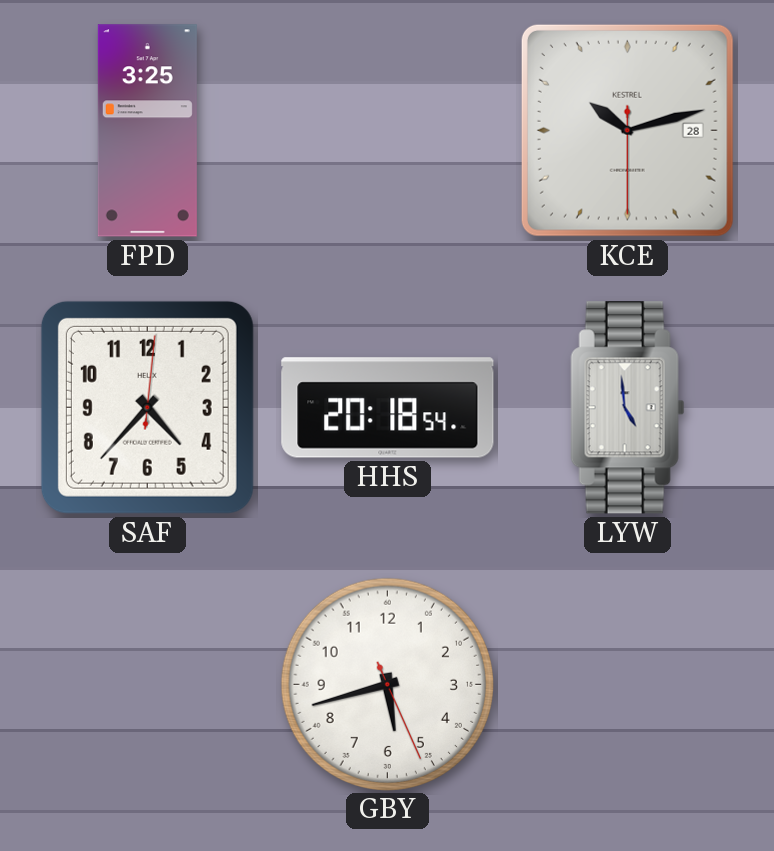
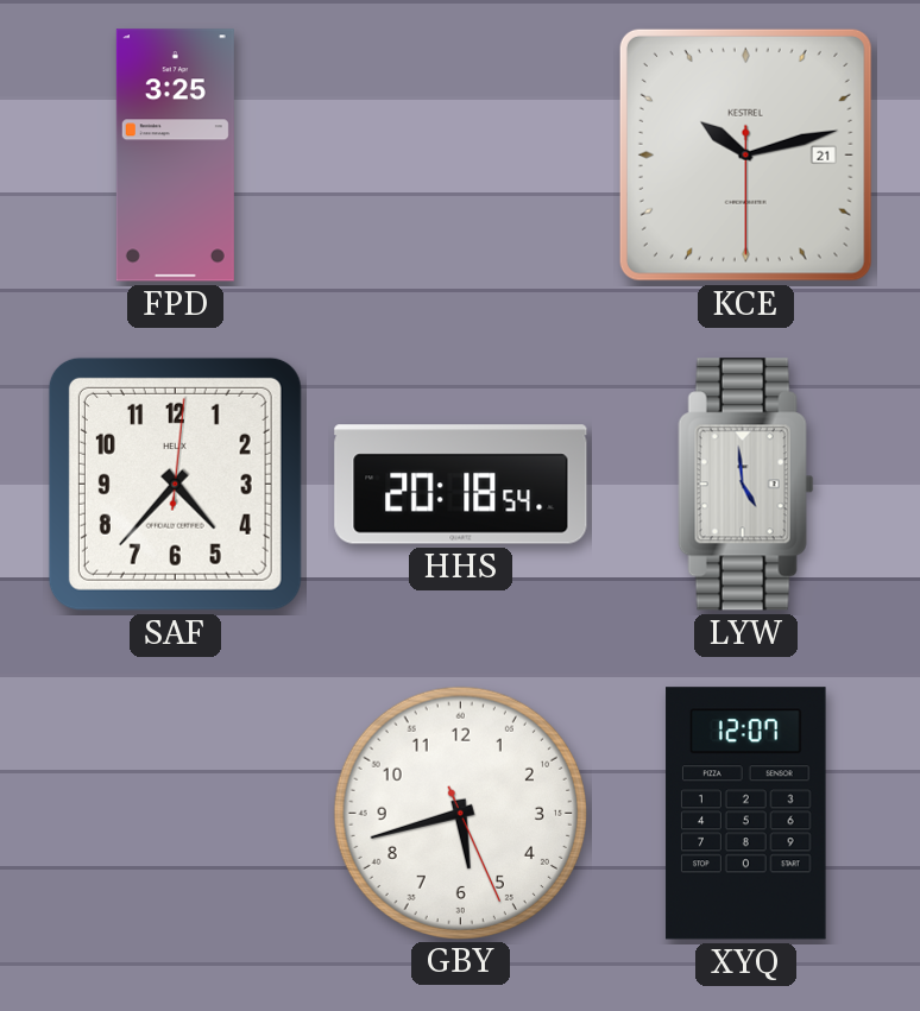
KCE date: 28 -> 21 (745, 154)
XYQ: none -> 12:07 (746, 814)
